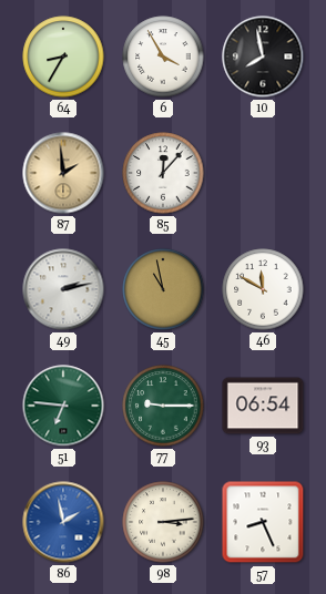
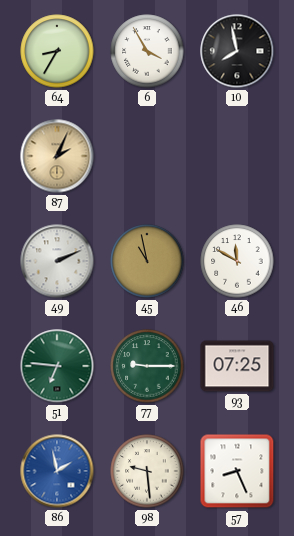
87: 1:59 -> 2:04 (57, 156)
85: 12:07 -> none (163, 173)
49: 2:13 -> 2:11 (57, 261)
93: 06:54 -> 07:25 (237, 366)
98: 3:14 -> 9:29 (147, 471)
